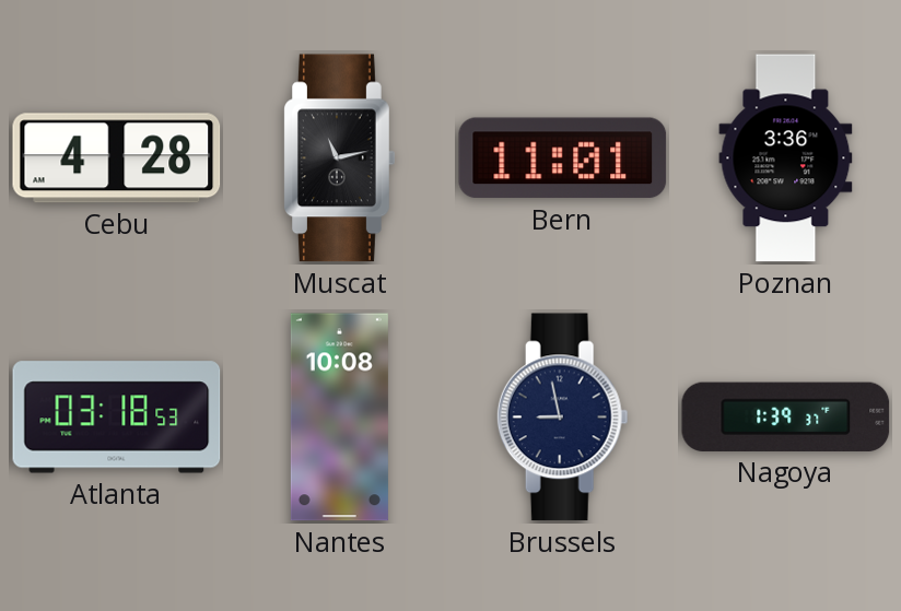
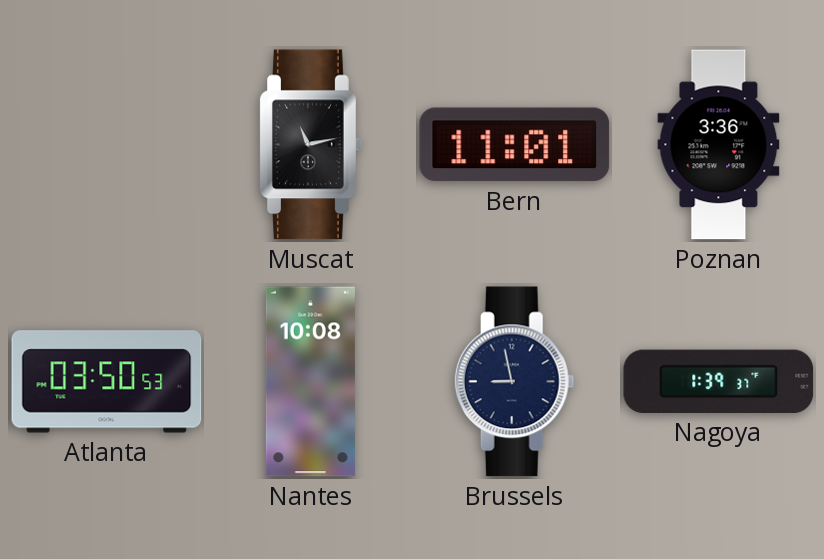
Cebu: 4:28 -> none (117, 158)
Atlanta: 03:18 -> 03:50 (107, 382)
